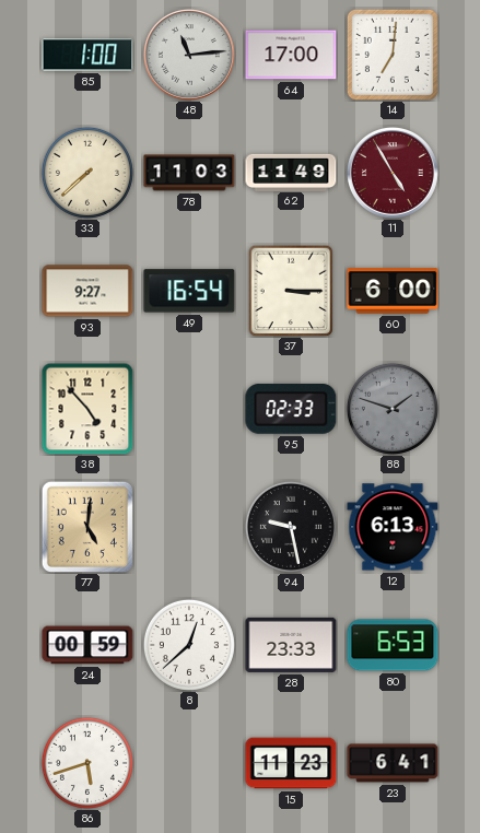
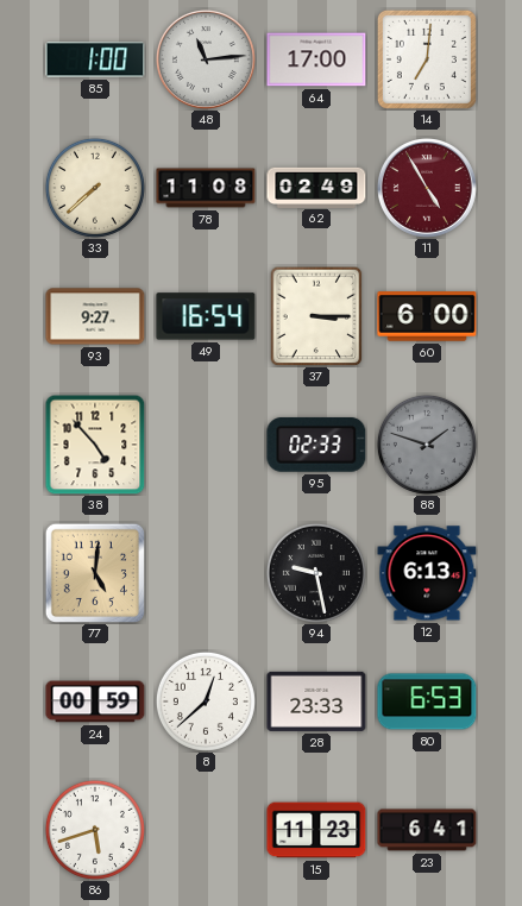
78: 11:03 -> 11:08 (206, 188)
62: 11:49 -> 02:49 (316, 187)
